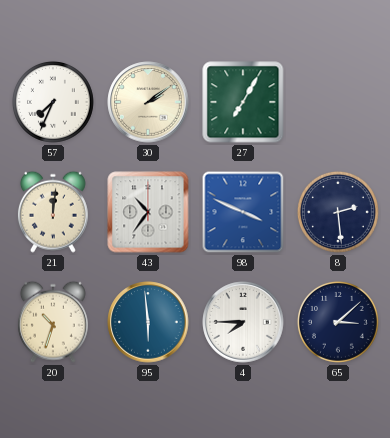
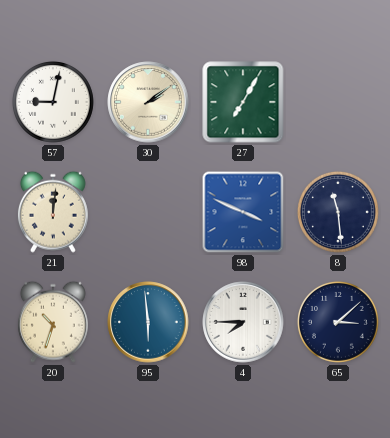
57: 7:34 -> 9:02 (53, 102)
43: 10:36 -> none (148, 212)
8: 2:29 -> 11:29 (338, 212)
